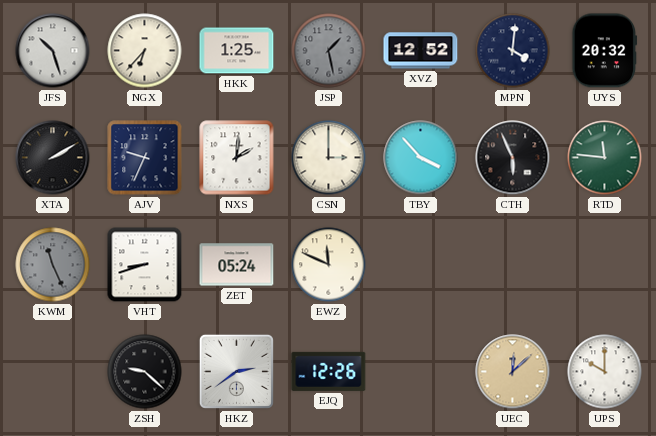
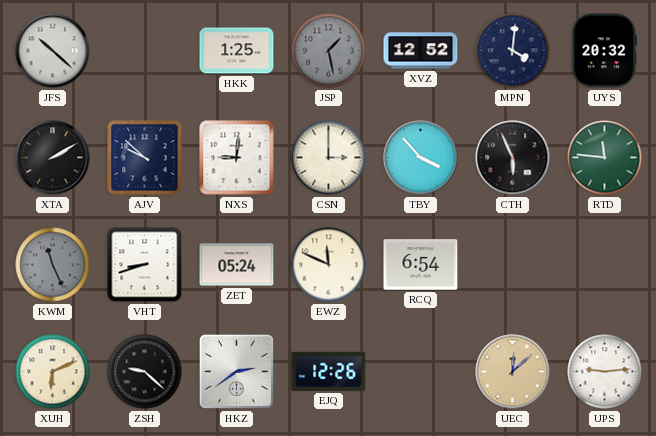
JFS: 10:27 -> 10:22 (53, 51)
NGX: 6:37 -> none (145, 51)
AJV: 9:34 -> 9:52 (145, 158)
NXS: 2:01 -> 9:01 (237, 158)
RCQ: none -> 6:54 (421, 265)
XUH: none -> 6:11 (53, 372)
UPS: 10:00 -> 9:14 (605, 372)
